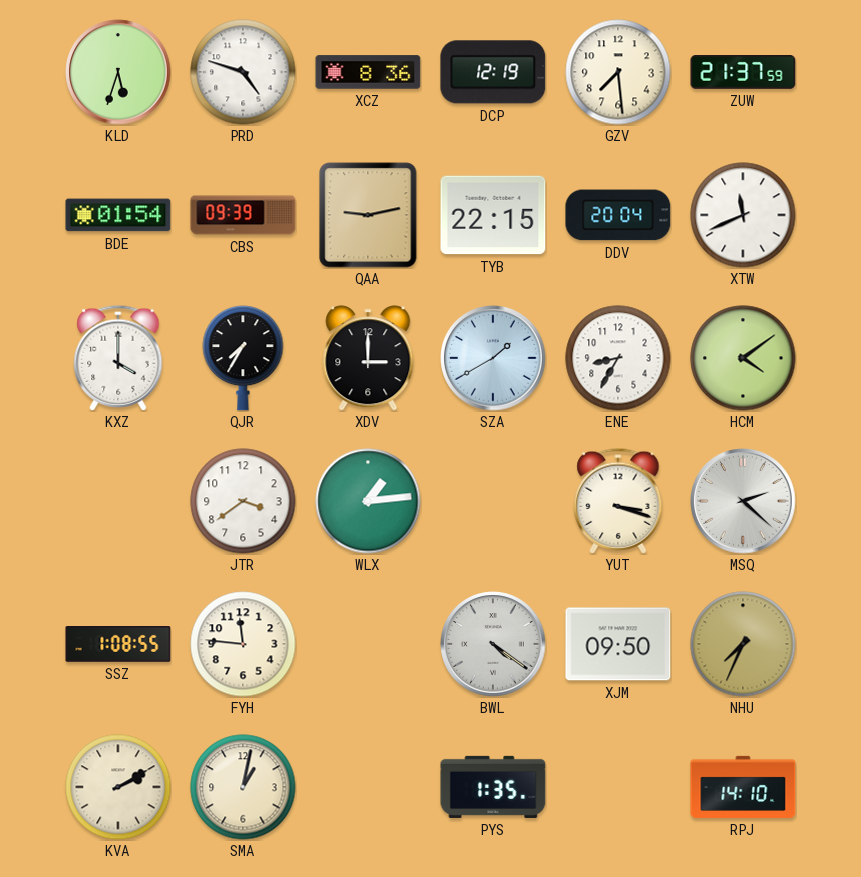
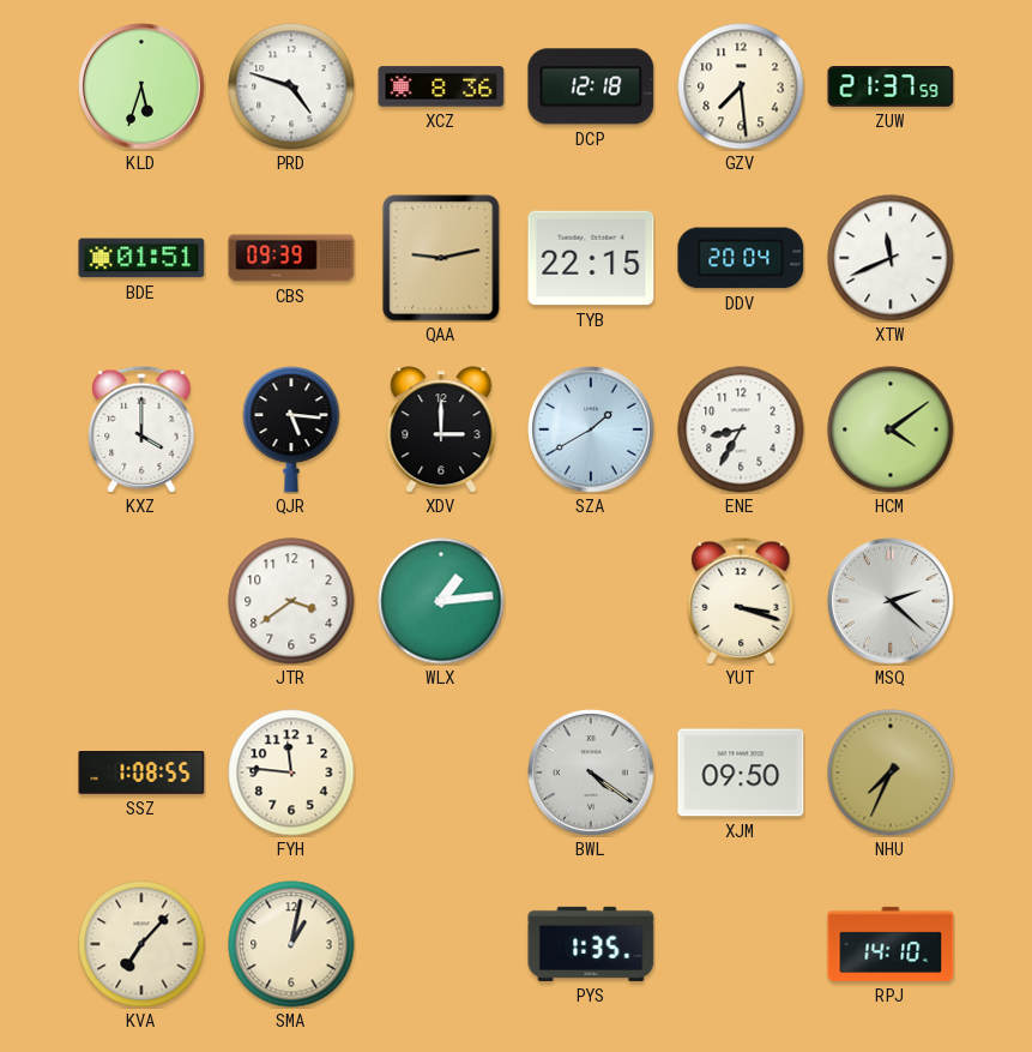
DCP: 12:19 -> 12:18 (591, 86)
BDE: 01:54 -> 01:51 (141, 258)
QJR: 7:35 -> 5:16 (291, 431)
KVA: 2:10 -> 7:07 (141, 944)
